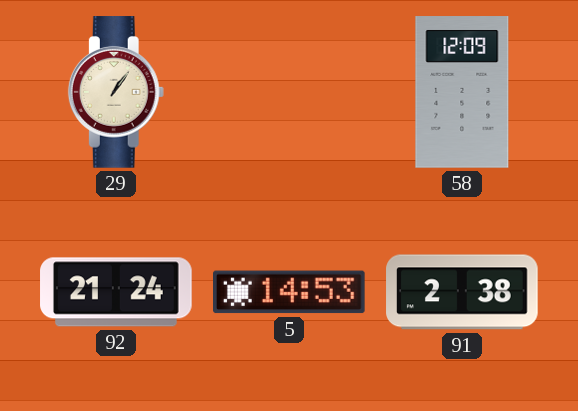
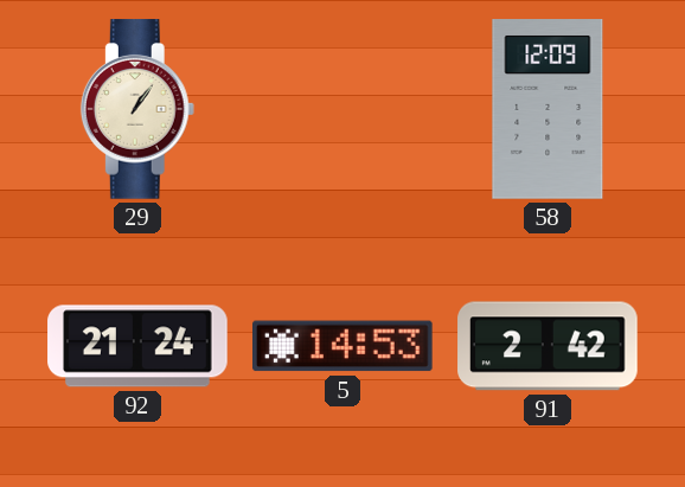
91: 2:38 -> 2:42 (548, 346)
